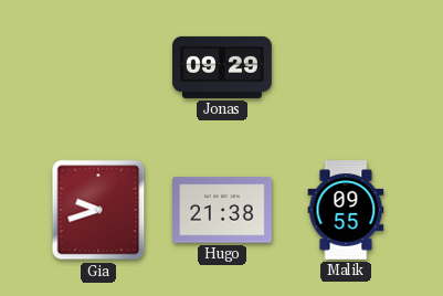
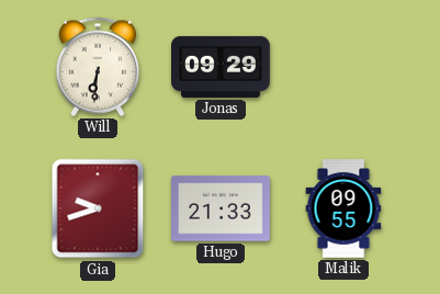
Will: none -> 6:31 (98, 67)
Hugo: 21:38 -> 21:33 (222, 208)
